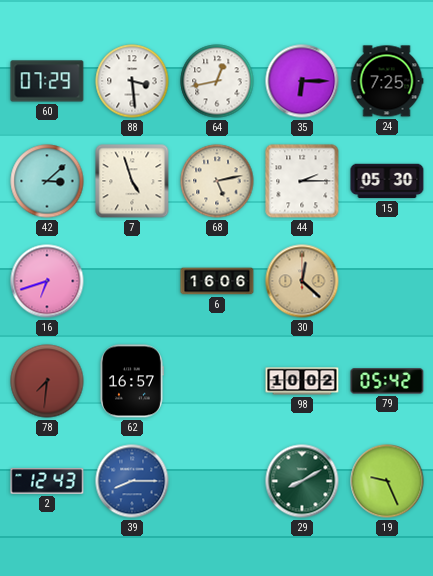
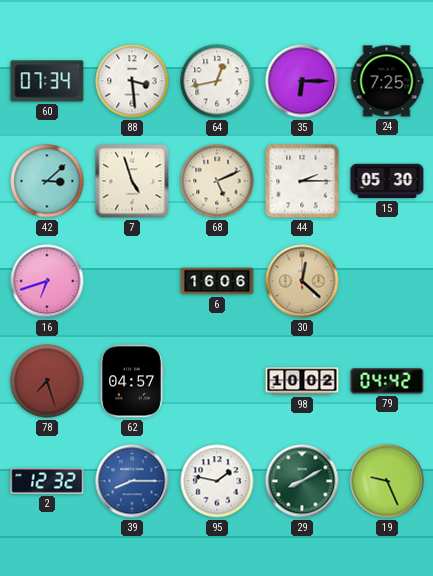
60: 07:29 -> 07:34 (47, 81)
68: 5:13 -> 5:11 (217, 181)
78: 7:31 -> 7:27 (47, 381)
62: 16:57 -> 04:57 (132, 381)
79: 05:42 -> 04:42 (387, 381)
2: 12:43 -> 12:32 (47, 481)
95: none -> 1:47 (217, 481)
